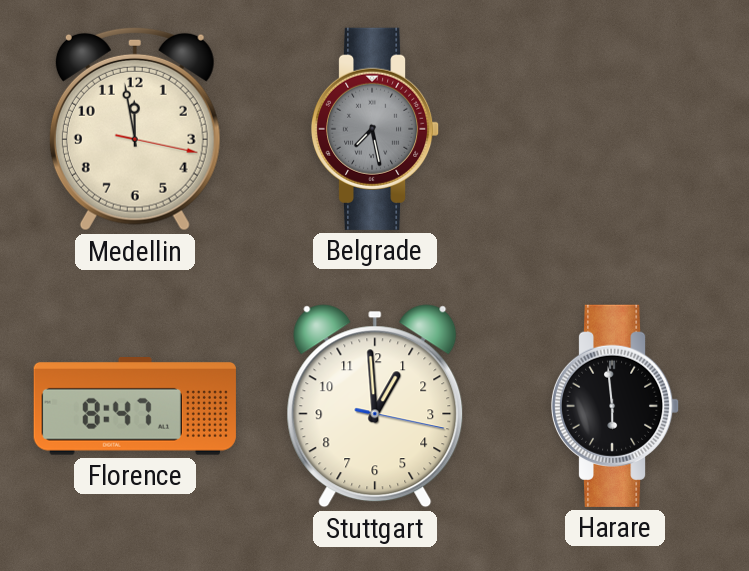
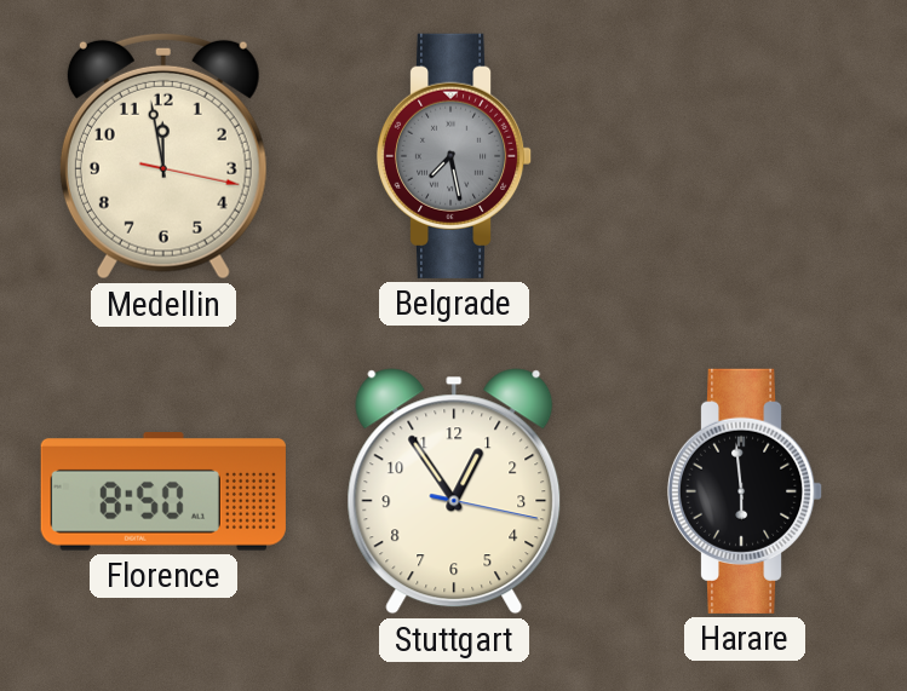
Florence: 8:47 -> 8:50 (163, 493)
Stuttgart: 12:59 -> 12:54 (454, 491)
